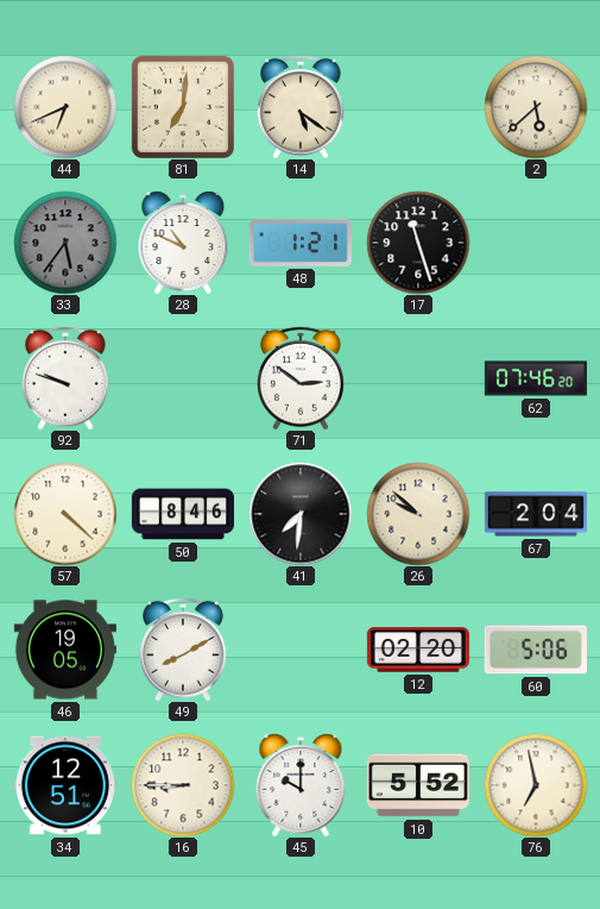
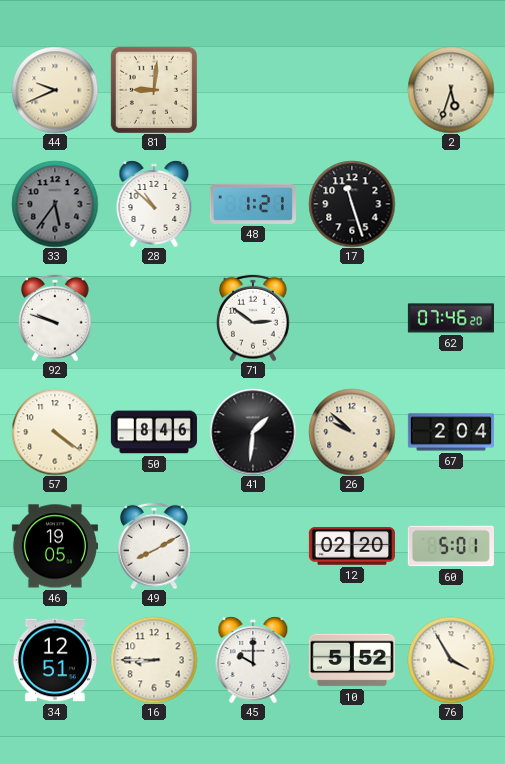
44: 6:41 -> 9:41 (55, 90)
81: 7:01 -> 9:01 (154, 90)
14: 5:21 -> none (302, 107)
2: 5:38 -> 5:33 (451, 90)
28: 10:49 -> 10:52 (154, 204)
57: 4:22 -> 4:21 (55, 432)
41: 7:31 -> 1:31 (253, 432)
60: 5:06 -> 5:01 (451, 546)
76: 6:58 -> 3:55 (451, 660)
